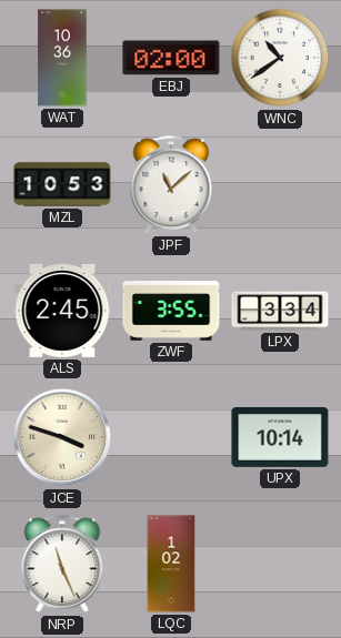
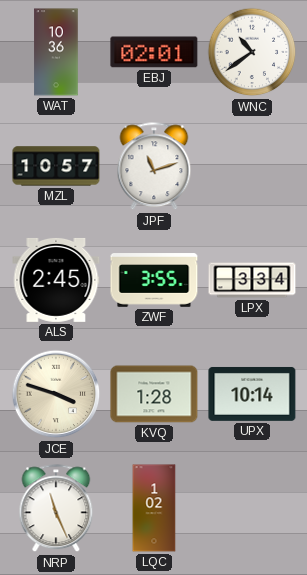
EBJ: 02:00 -> 02:01 (154, 52)
MZL: 10:53 -> 10:57 (56, 166)
JPF: 11:08 -> 11:12 (154, 167)
KVQ: none -> 1:28 (154, 394)
